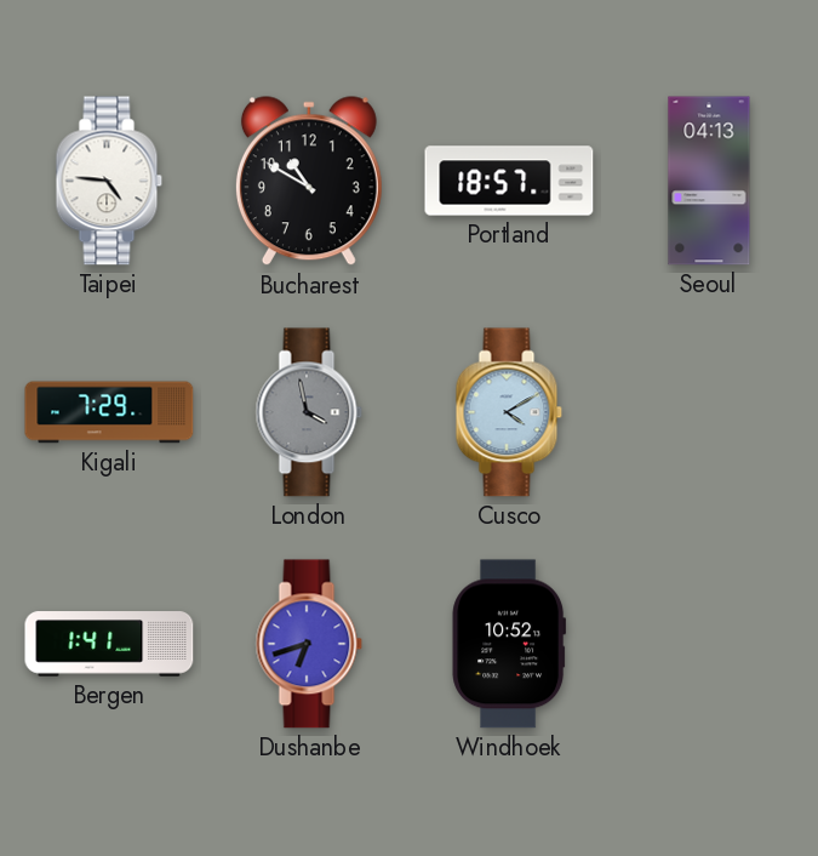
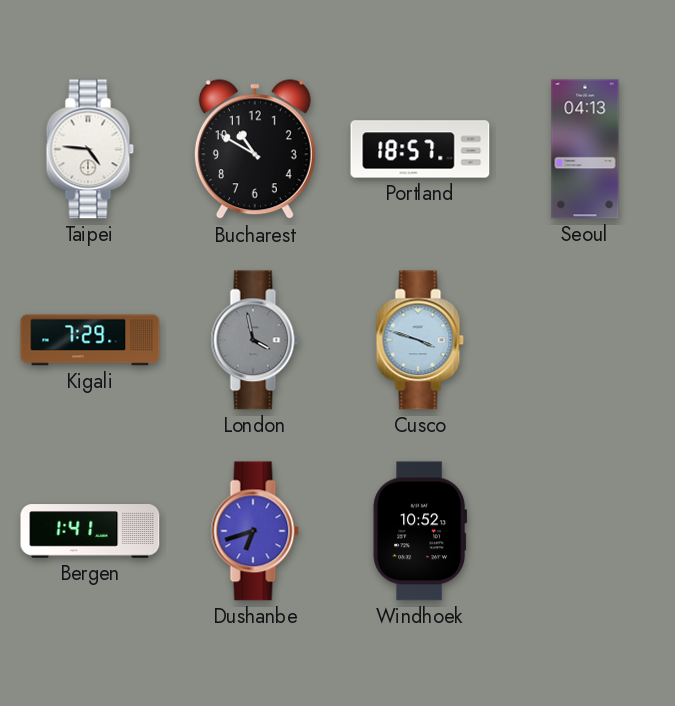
Cusco: 4:10 -> 3:48 (420, 340)
